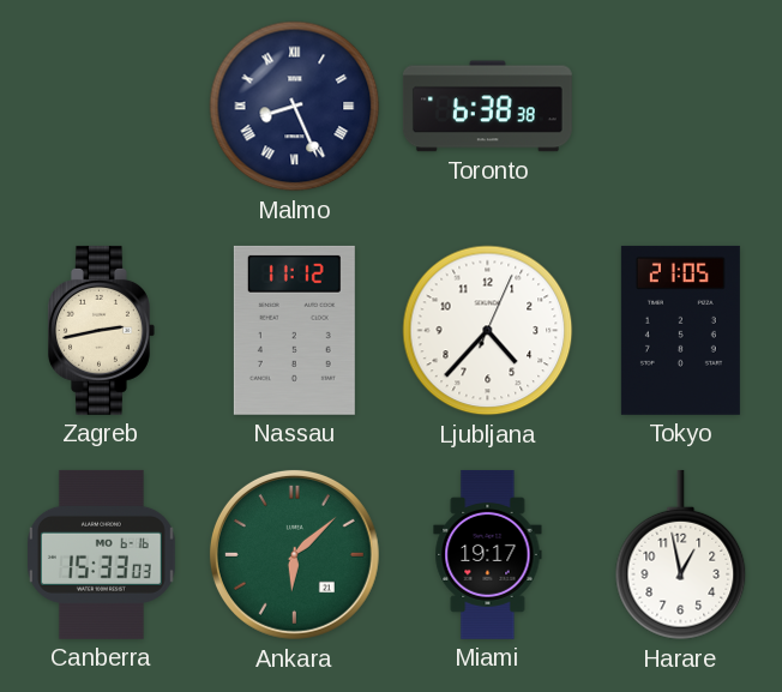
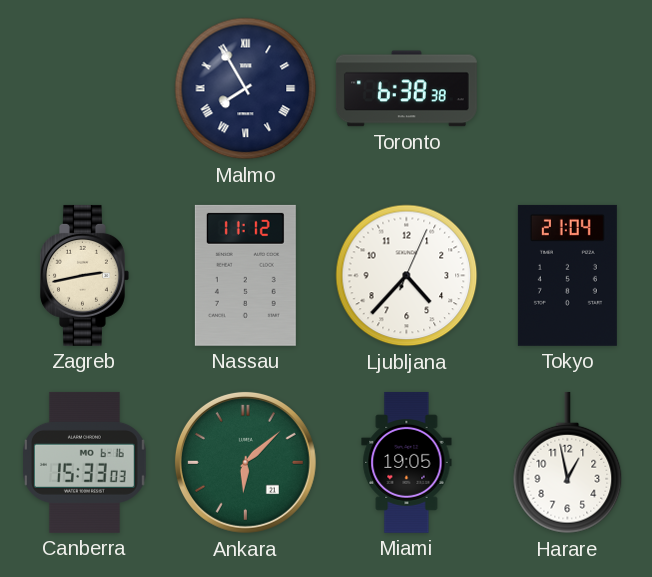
Malmo: 8:26 -> 7:55 (246, 89)
Tokyo: 21:05 -> 21:04 (567, 275)
Miami: 19:17 -> 19:05 (407, 462)
